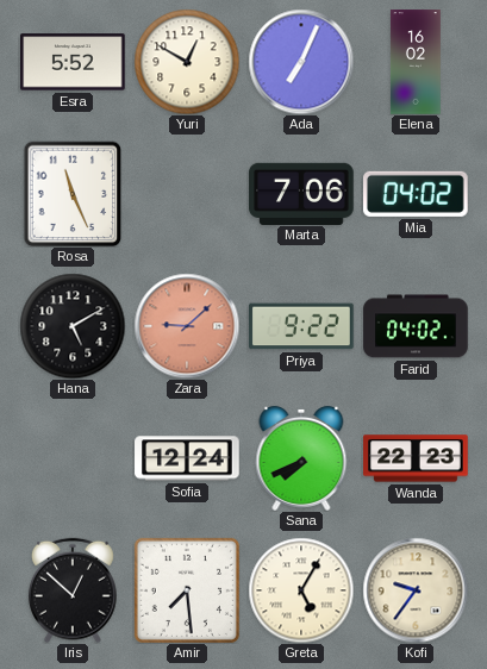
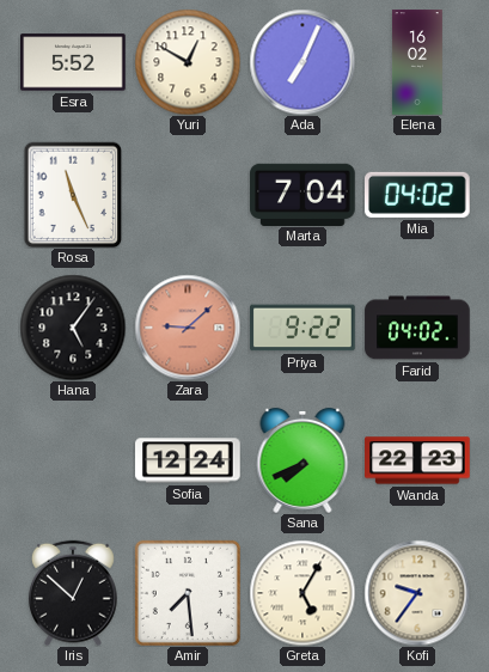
Marta: 7:06 -> 7:04 (302, 194)
Hana: 5:10 -> 5:06 (73, 328)
